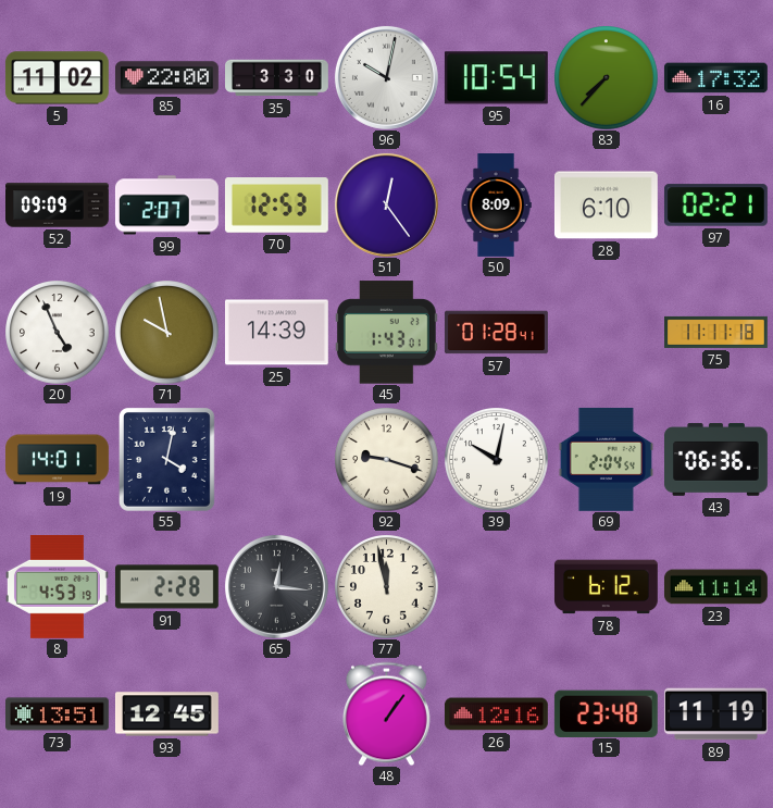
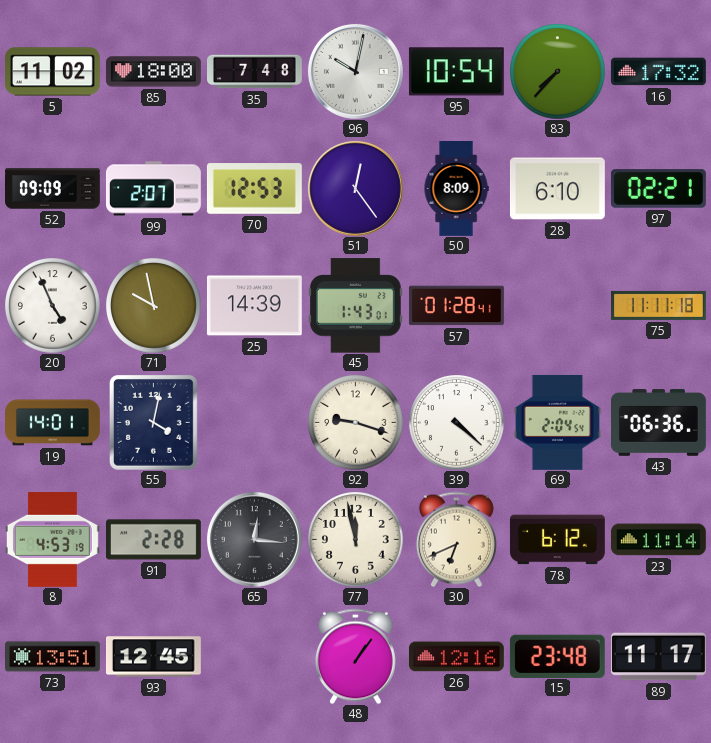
85: 22:00 -> 18:00 (153, 72)
35: 3:30 -> 7:48 (255, 72)
39: 10:02 -> 4:22 (456, 422)
30: none -> 6:41 (456, 539)
89: 11:19 -> 11:17 (658, 657)
